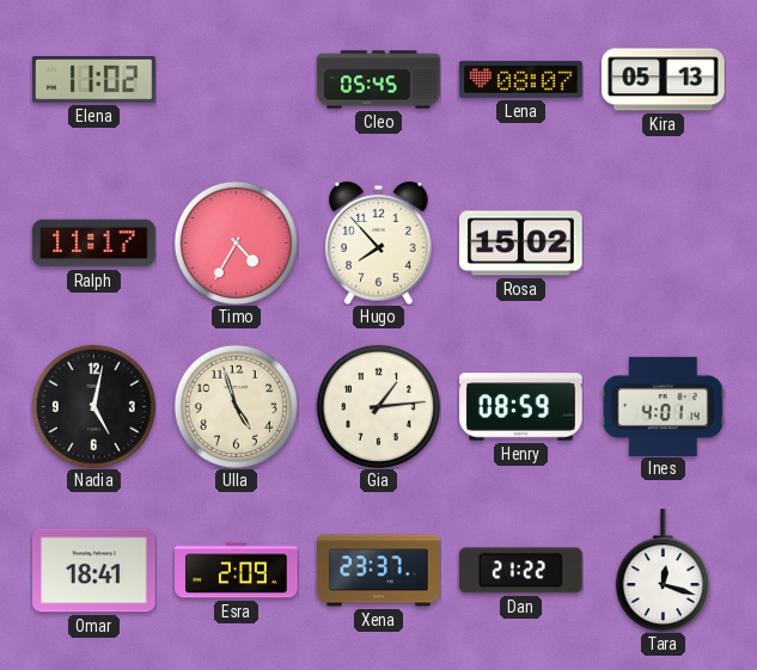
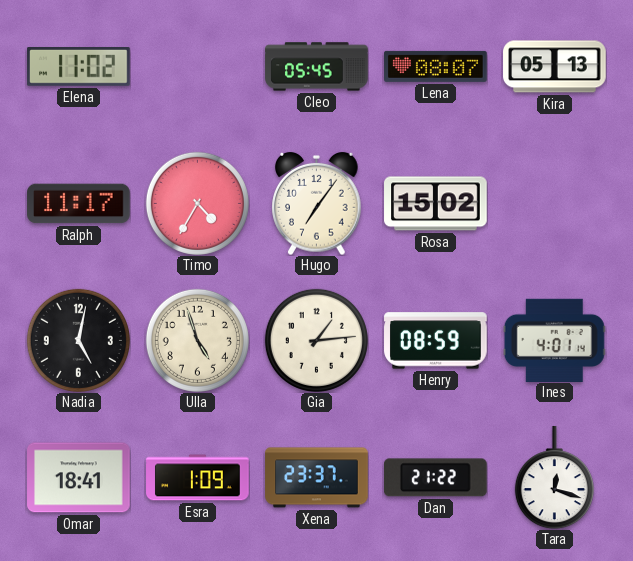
Hugo: 7:53 -> 7:06 (317, 203)
Esra: 2:09 -> 1:09 (198, 478)
